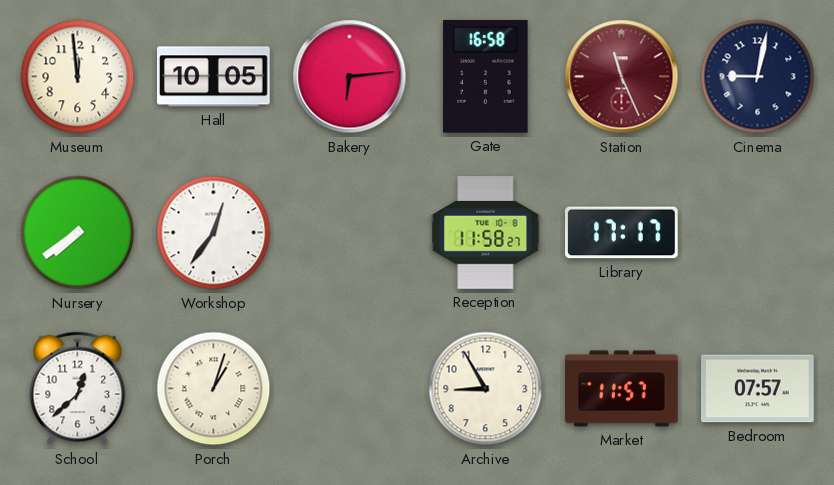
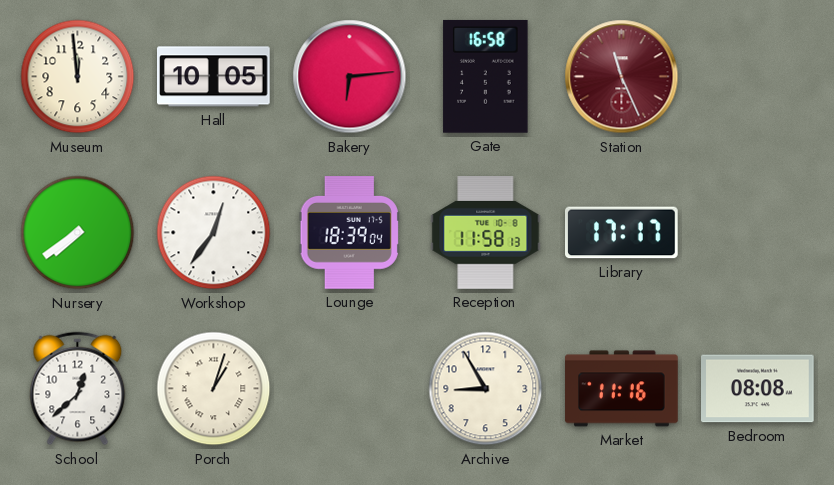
Cinema: 9:02 -> none (758, 77)
Lounge: none -> 18:39 (349, 233)
Reception: 11:58:27 -> 11:58:13 (486, 233)
Market: 11:57 -> 11:16 (622, 389)
Bedroom: 07:57 -> 08:08 (758, 389)
